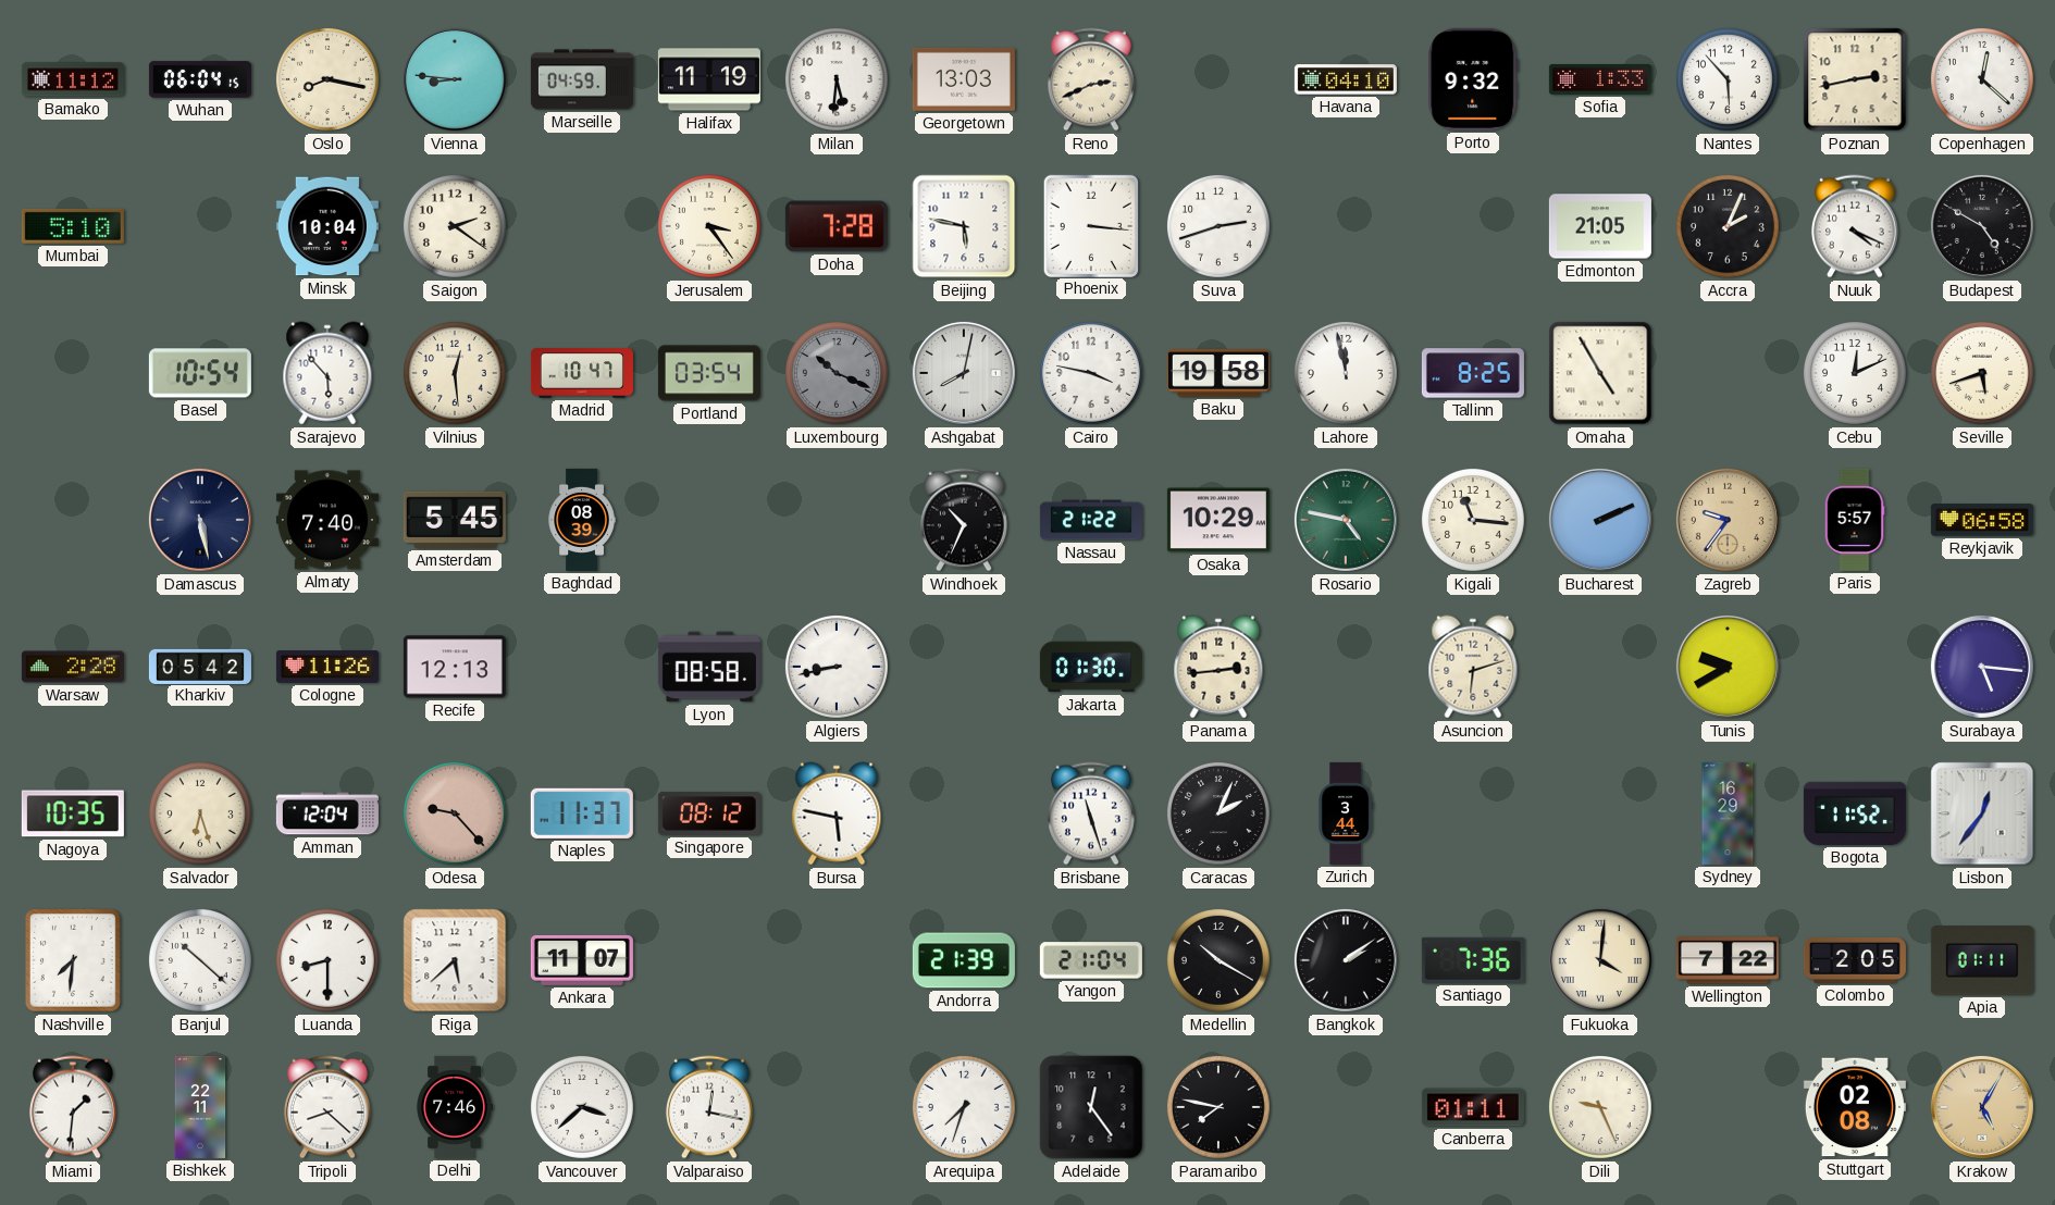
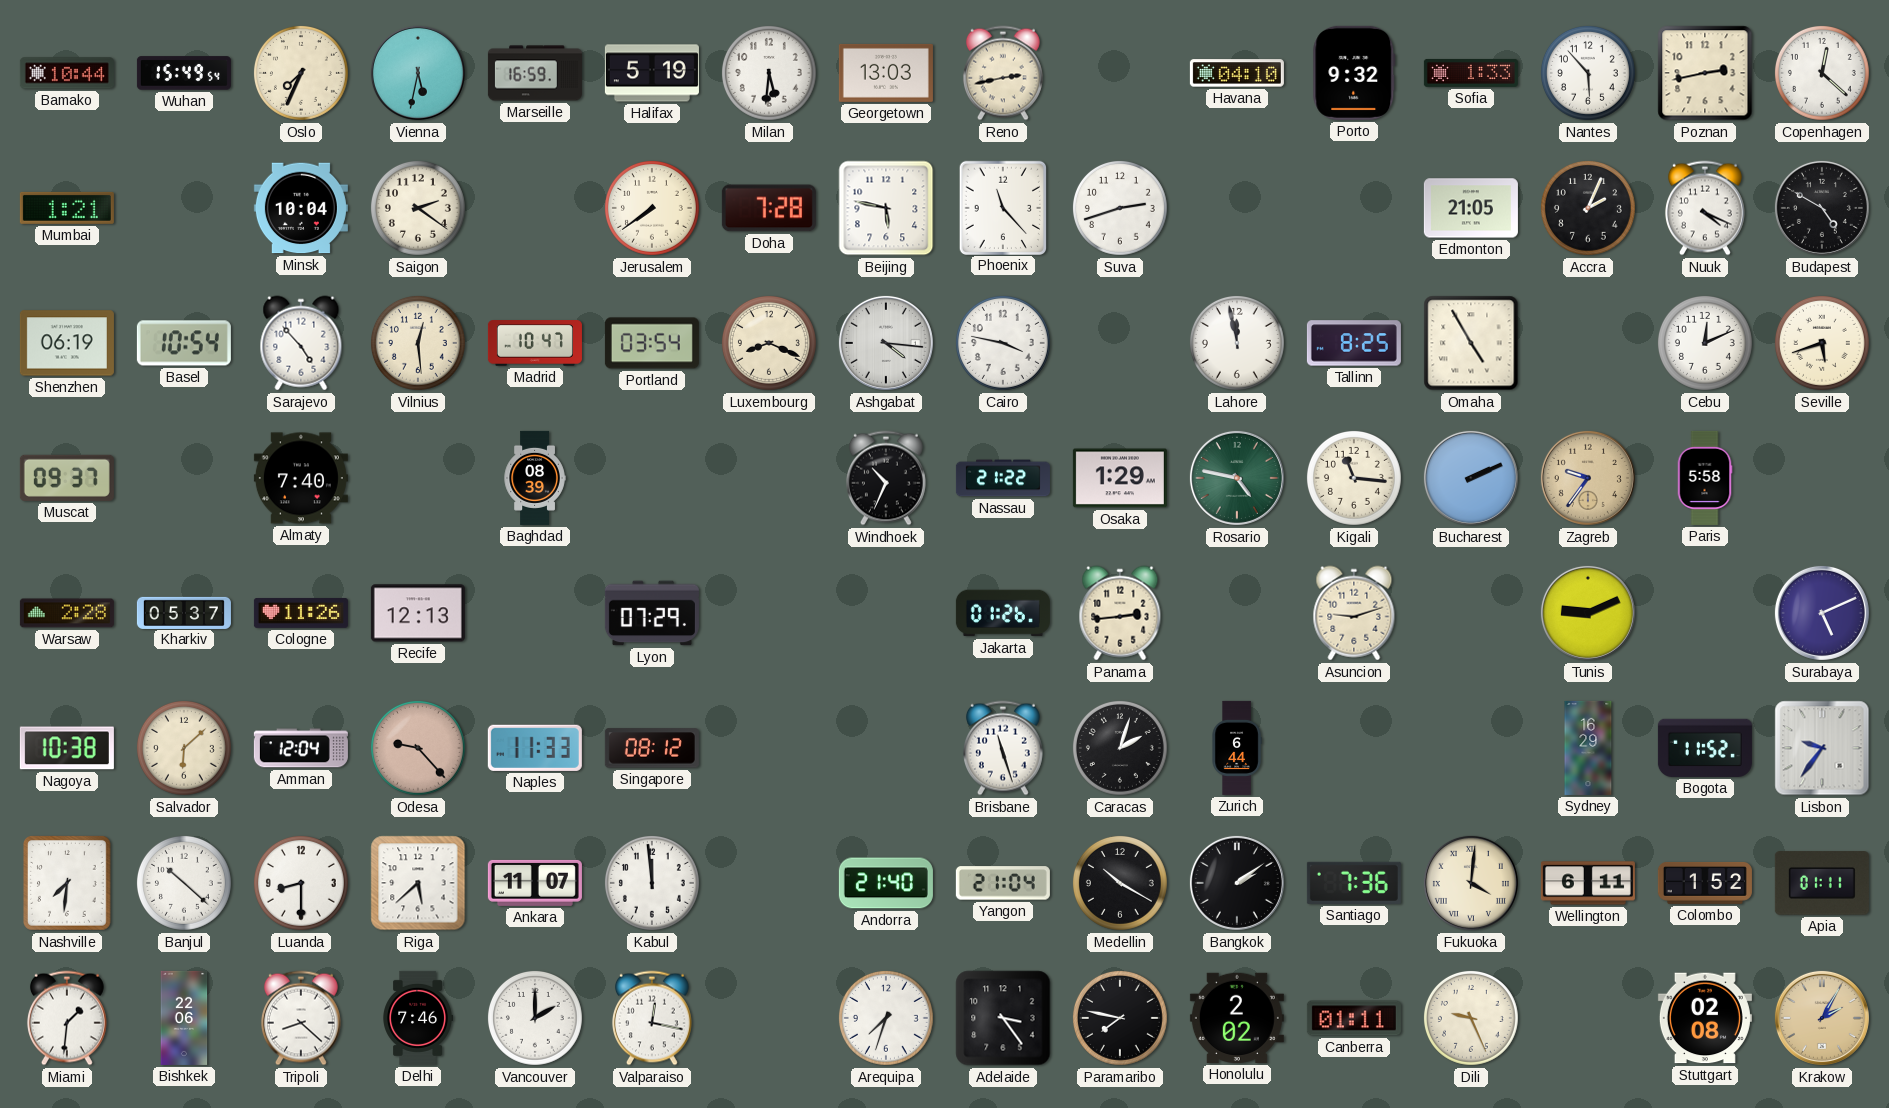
Bamako: 11:12 -> 10:44 (67, 73)
Wuhan: 06:04 -> 15:49 (184, 73)
Oslo: 8:17 -> 7:34 (301, 73)
Vienna: 8:46 -> 5:32 (418, 73)
Marseille: 04:59 -> 16:59 (535, 73)
Halifax: 11:19 -> 5:19 (652, 73)
Reno: 2:41 -> 2:43 (1003, 73)
Mumbai: 5:10 -> 1:21 (67, 208)
Jerusalem: 3:24 -> 7:39 (652, 208)
Phoenix: 3:16 -> 11:23 (1002, 207)
Shenzhen: none -> 06:19 (67, 343)
Sarajevo: 5:53 -> 4:53 (301, 343)
Luxembourg: 10:19 -> 8:19 (769, 343)
Luxembourg dial: grey -> cream (769, 343)
Ashgabat: 8:02 -> 4:16 (886, 343)
Baku: 19:58 -> none (1218, 373)
Muscat: none -> 09:37 (67, 478)
Damascus: 5:28 -> none (200, 520)
Amsterdam: 5:45 -> none (455, 520)
Osaka: 10:29 -> 1:29 (1120, 478)
Paris: 5:57 -> 5:58 (1705, 478)
Reykjavik: 06:58 -> none (1982, 520)
Kharkiv: 05:42 -> 05:37 (184, 612)
Lyon: 08:58 -> 07:29 (652, 613)
Algiers: 8:43 -> none (837, 667)
Jakarta: 01:30 -> 01:26 (1003, 613)
Asuncion: 6:12 -> 9:12 (1354, 613)
Tunis: 9:40 -> 9:11 (1588, 613)
Surabaya: 5:16 -> 5:11 (1822, 613)
Nagoya: 10:35 -> 10:38 (67, 748)
Salvador: 6:27 -> 6:08 (184, 748)
Naples: 11:37 -> 11:33 (535, 748)
Bursa: 5:47 -> none (837, 813)
Caracas: 2:04 -> 2:03 (1120, 748)
Zurich: 3:44 -> 6:44 (1237, 748)
Lisbon: 12:36 -> 9:36 (1822, 748)
Kabul: none -> 11:59 (652, 883)
Andorra: 21:39 -> 21:40 (886, 883)
Wellington: 7:22 -> 6:11 (1588, 883)
Colombo: 2:05 -> 1:52 (1705, 883)
Bishkek: 22:11 -> 22:06 (184, 1018)
Vancouver: 3:38 -> 2:00 (535, 1018)
Adelaide: 12:24 -> 3:24 (1003, 1018)
Honolulu: none -> 2:02 (1237, 1018)
Krakow: 5:05 -> 2:05 (1822, 1018)
